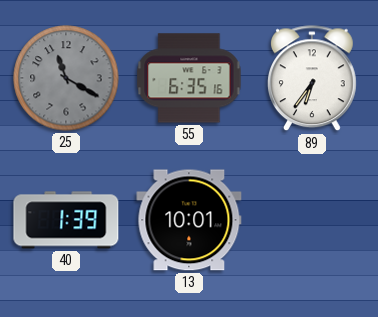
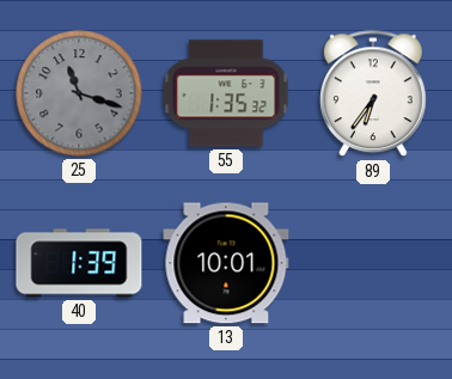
25: 11:20 -> 11:18 (79, 93)
55: 6:35 -> 1:35 (226, 93)
